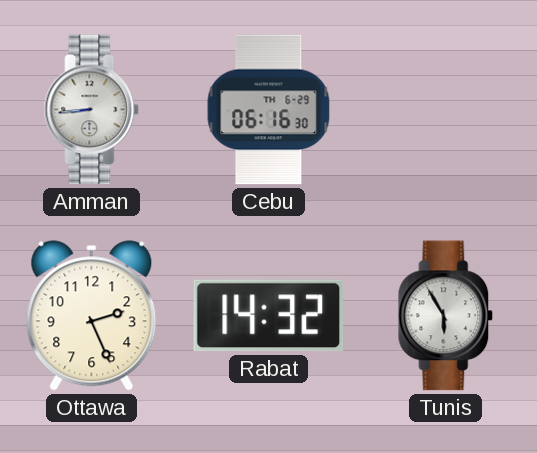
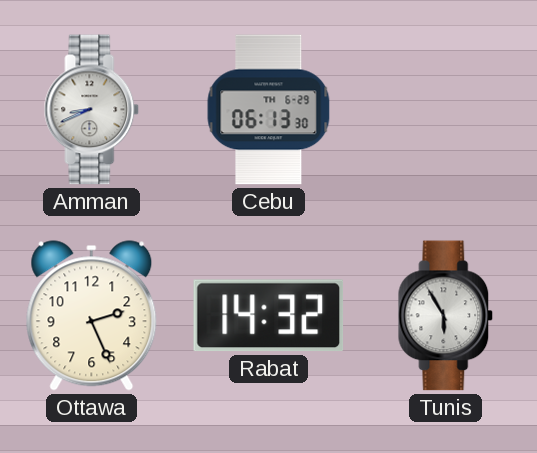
Amman: 8:44 -> 8:41 (92, 110)
Cebu: 06:16 -> 06:13 (269, 110)
